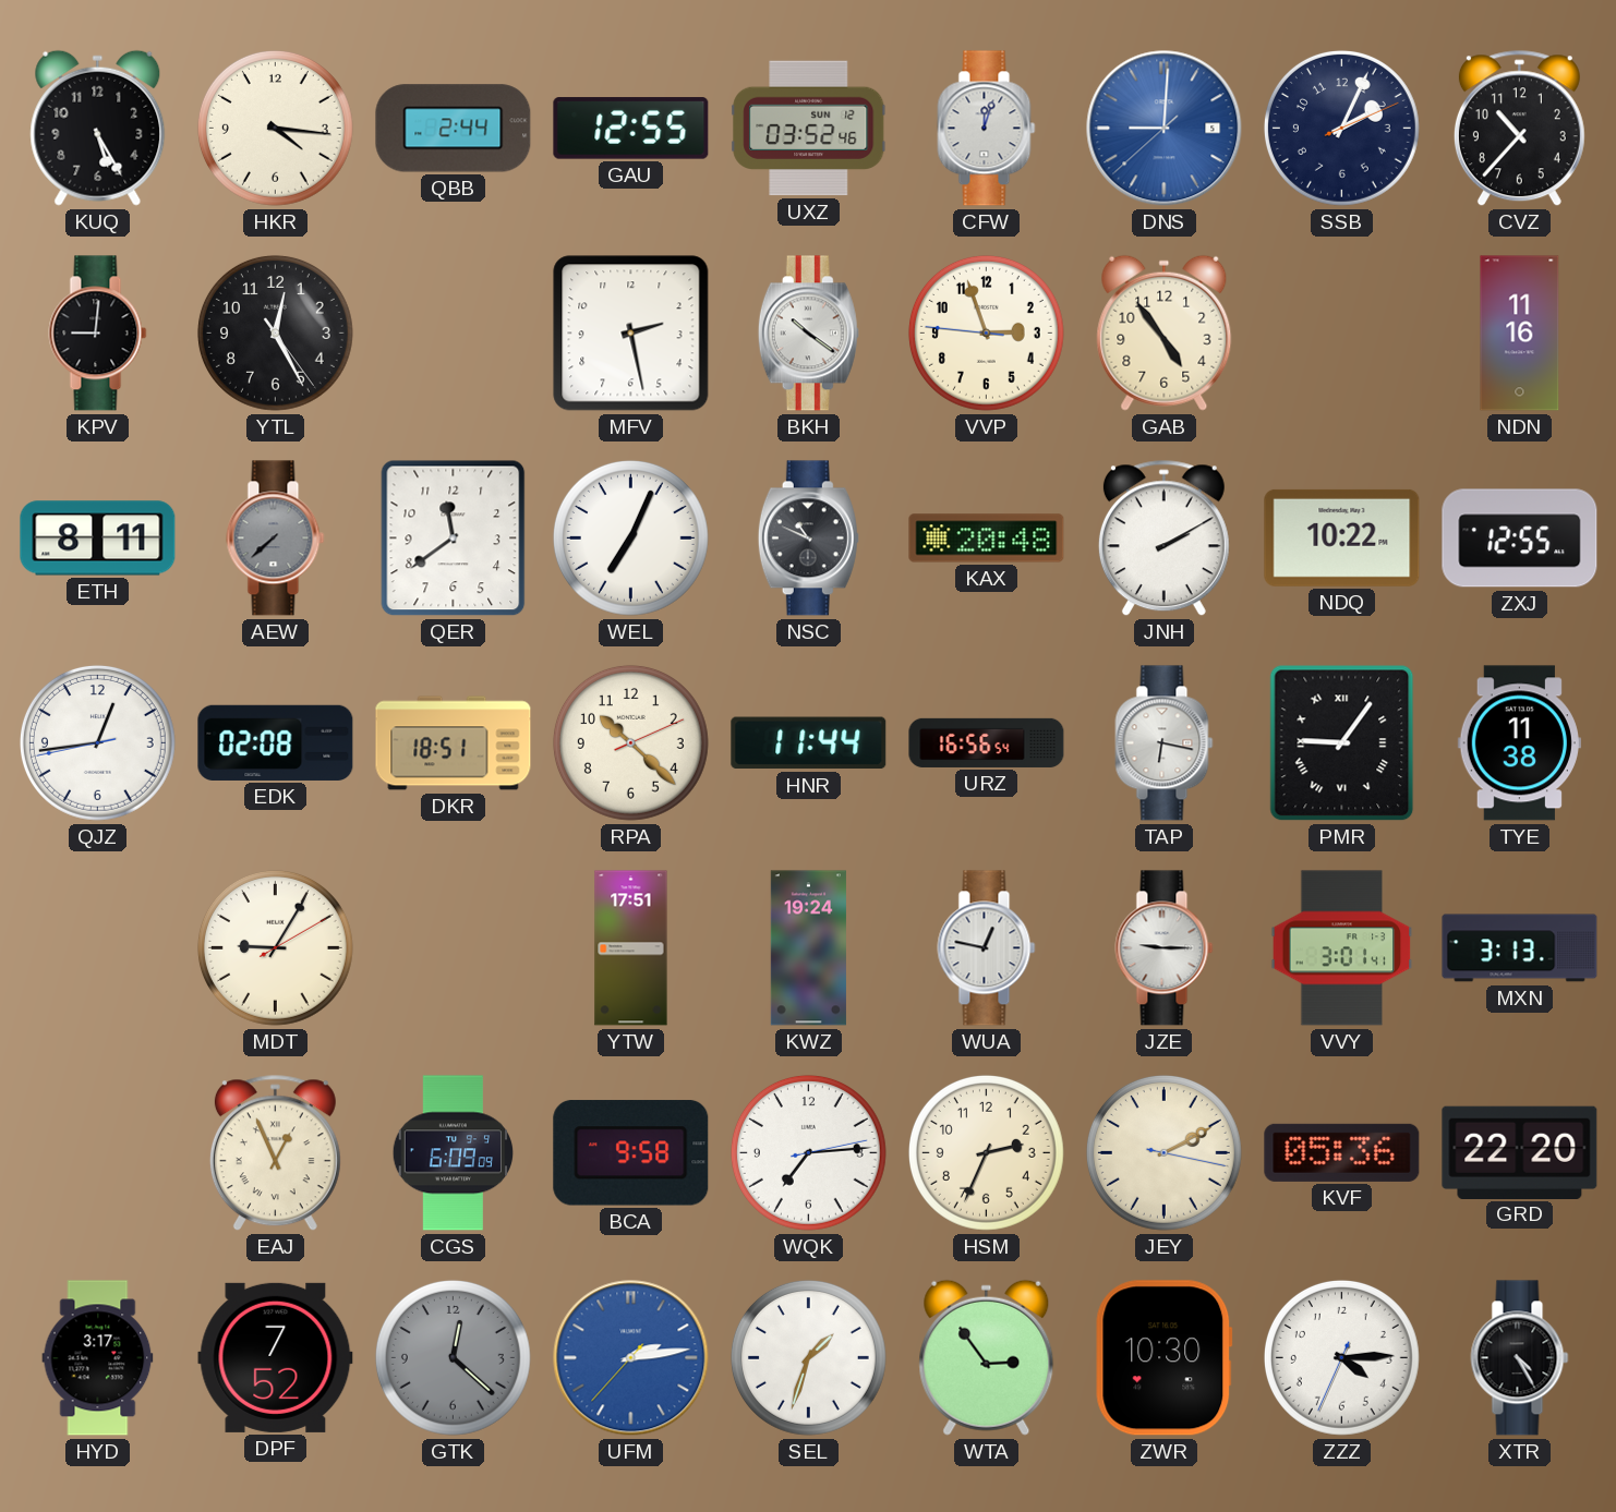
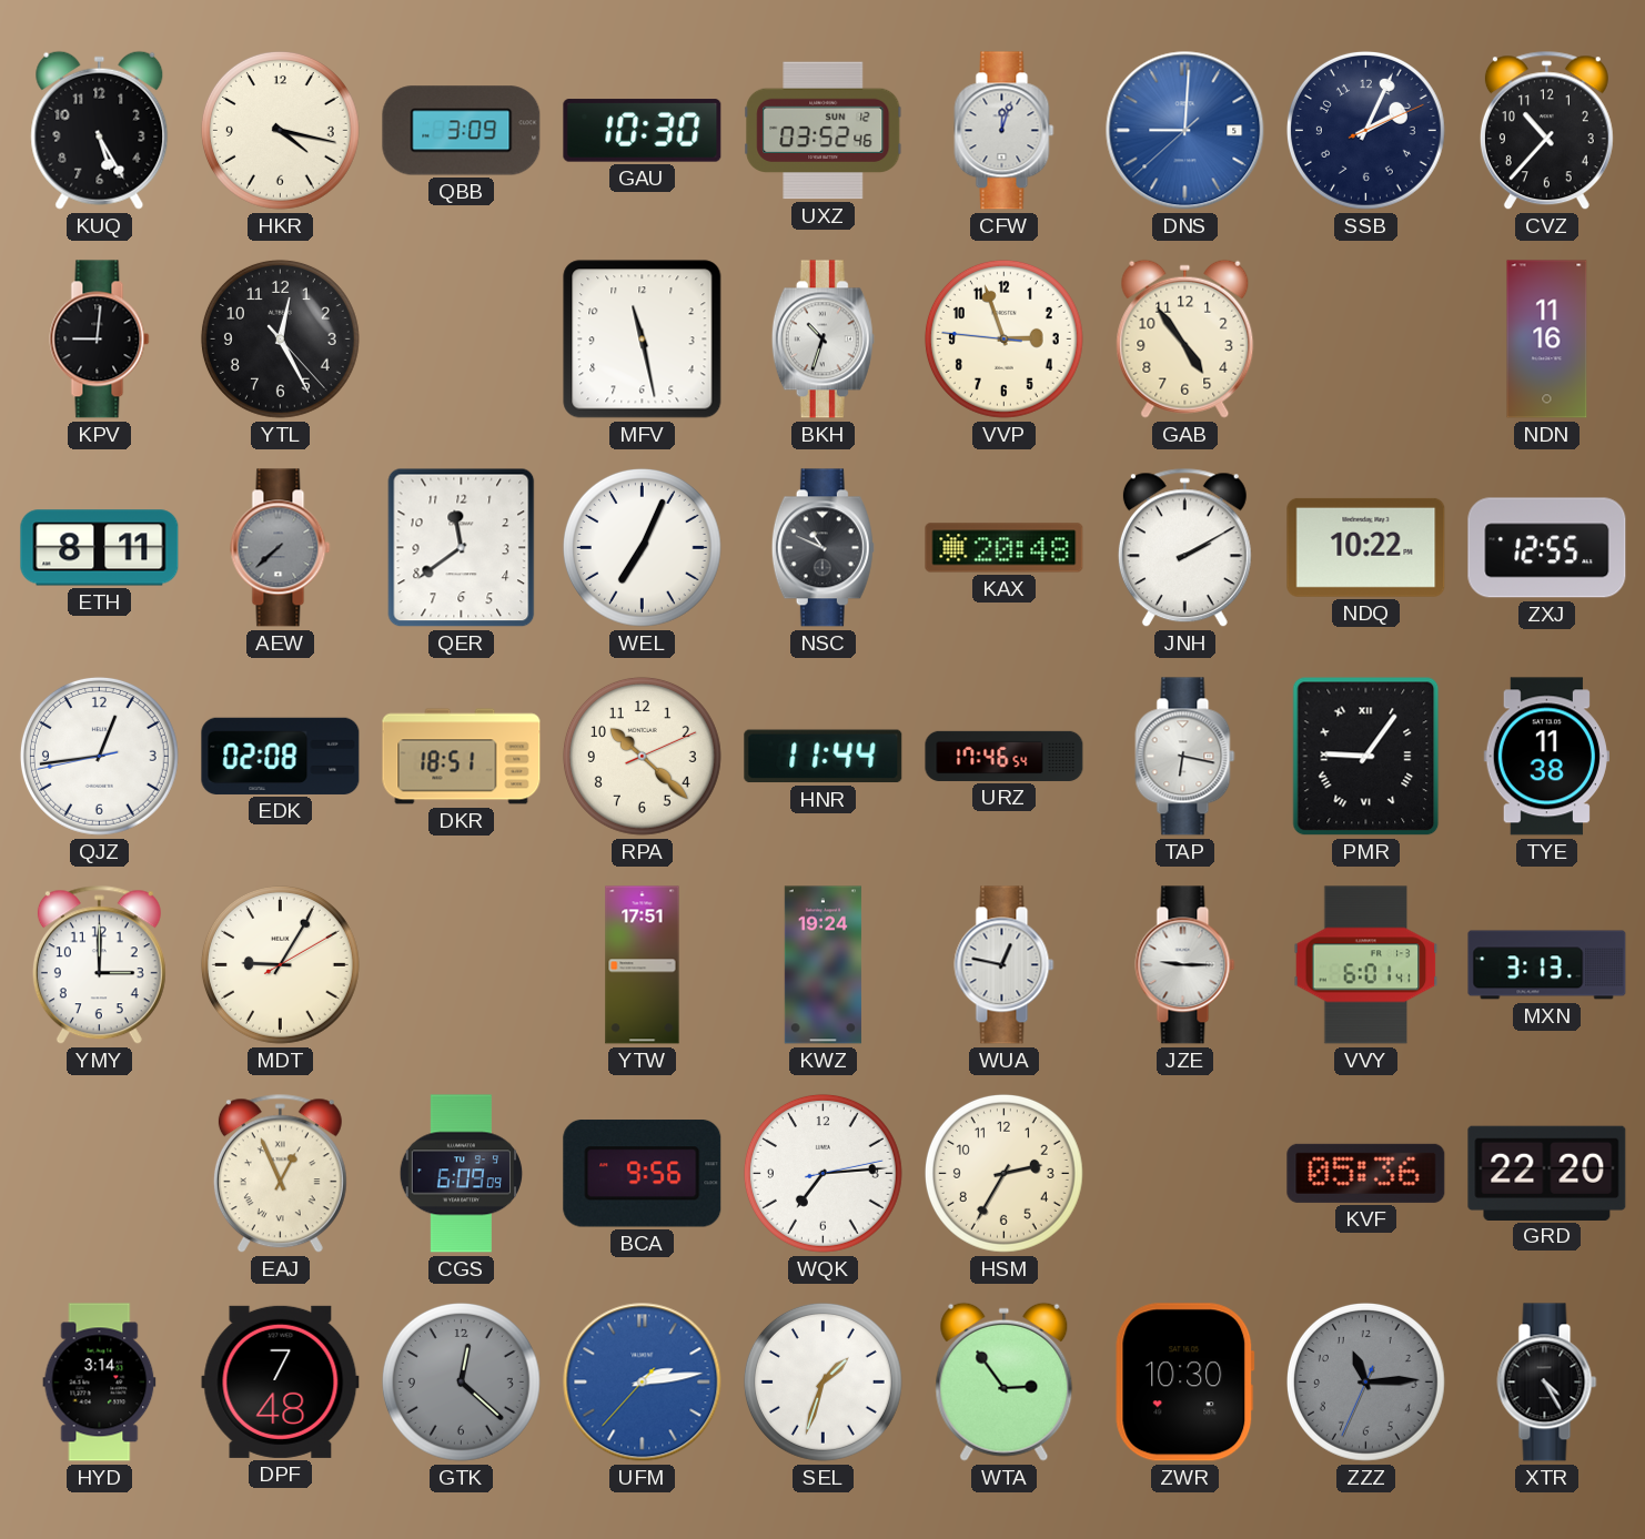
HKR: 4:16 -> 4:17 (280, 130)
QBB: 2:44 -> 3:09 (462, 131)
GAU: 12:55 -> 10:30 (643, 131)
YTL: 12:25:24 -> 12:25:23 (280, 338)
MFV: 2:28 -> 11:28 (643, 340)
BKH: 10:21 -> 10:33 (822, 340)
URZ: 16:56 -> 17:46 (1005, 756)
YMY: none -> 3:00 (99, 965)
VVY: 3:01 -> 6:01 (1366, 965)
BCA: 9:58 -> 9:56 (643, 1174)
HSM: 2:34 -> 2:35 (1003, 1173)
JEY: 2:10 -> none (1163, 1152)
HYD: 3:17 -> 3:14 (100, 1383)
DPF: 7:52 -> 7:48 (281, 1381)
ZZZ: 4:14 -> 11:14 (1365, 1381)
ZZZ dial: white -> grey (1365, 1381)
